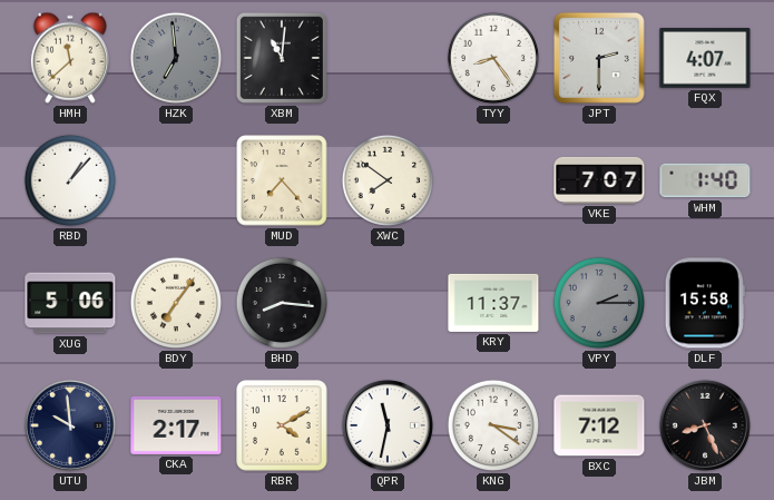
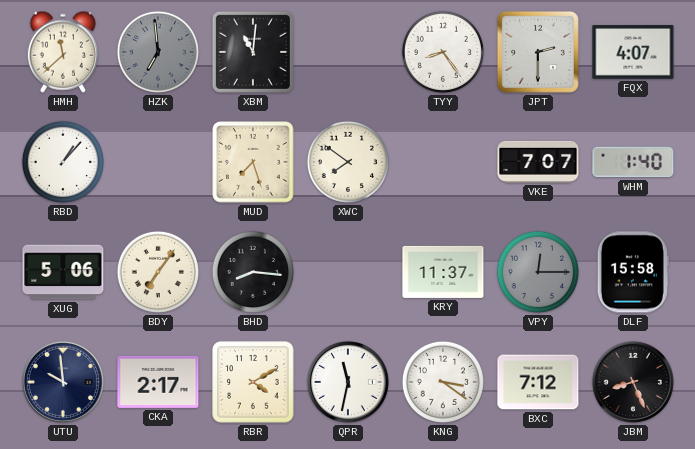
MUD: 7:23 -> 7:27 (253, 162)
VPY: 2:15 -> 12:15 (538, 272)
